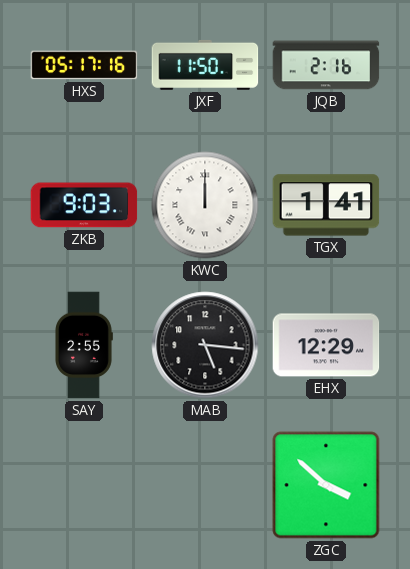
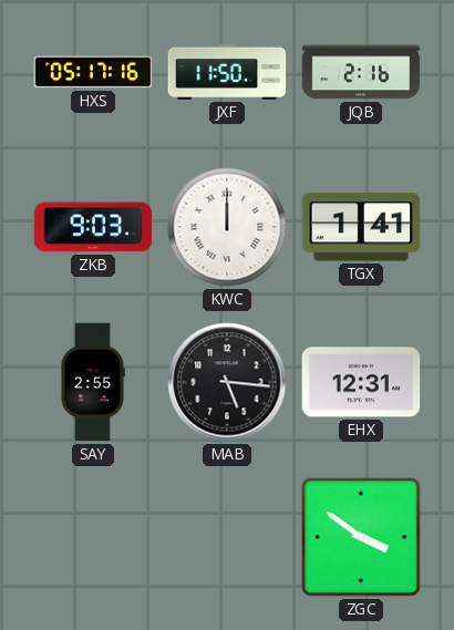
EHX: 12:29 -> 12:31 (361, 382)
ZGC: 3:52 -> 3:51 (361, 537)
